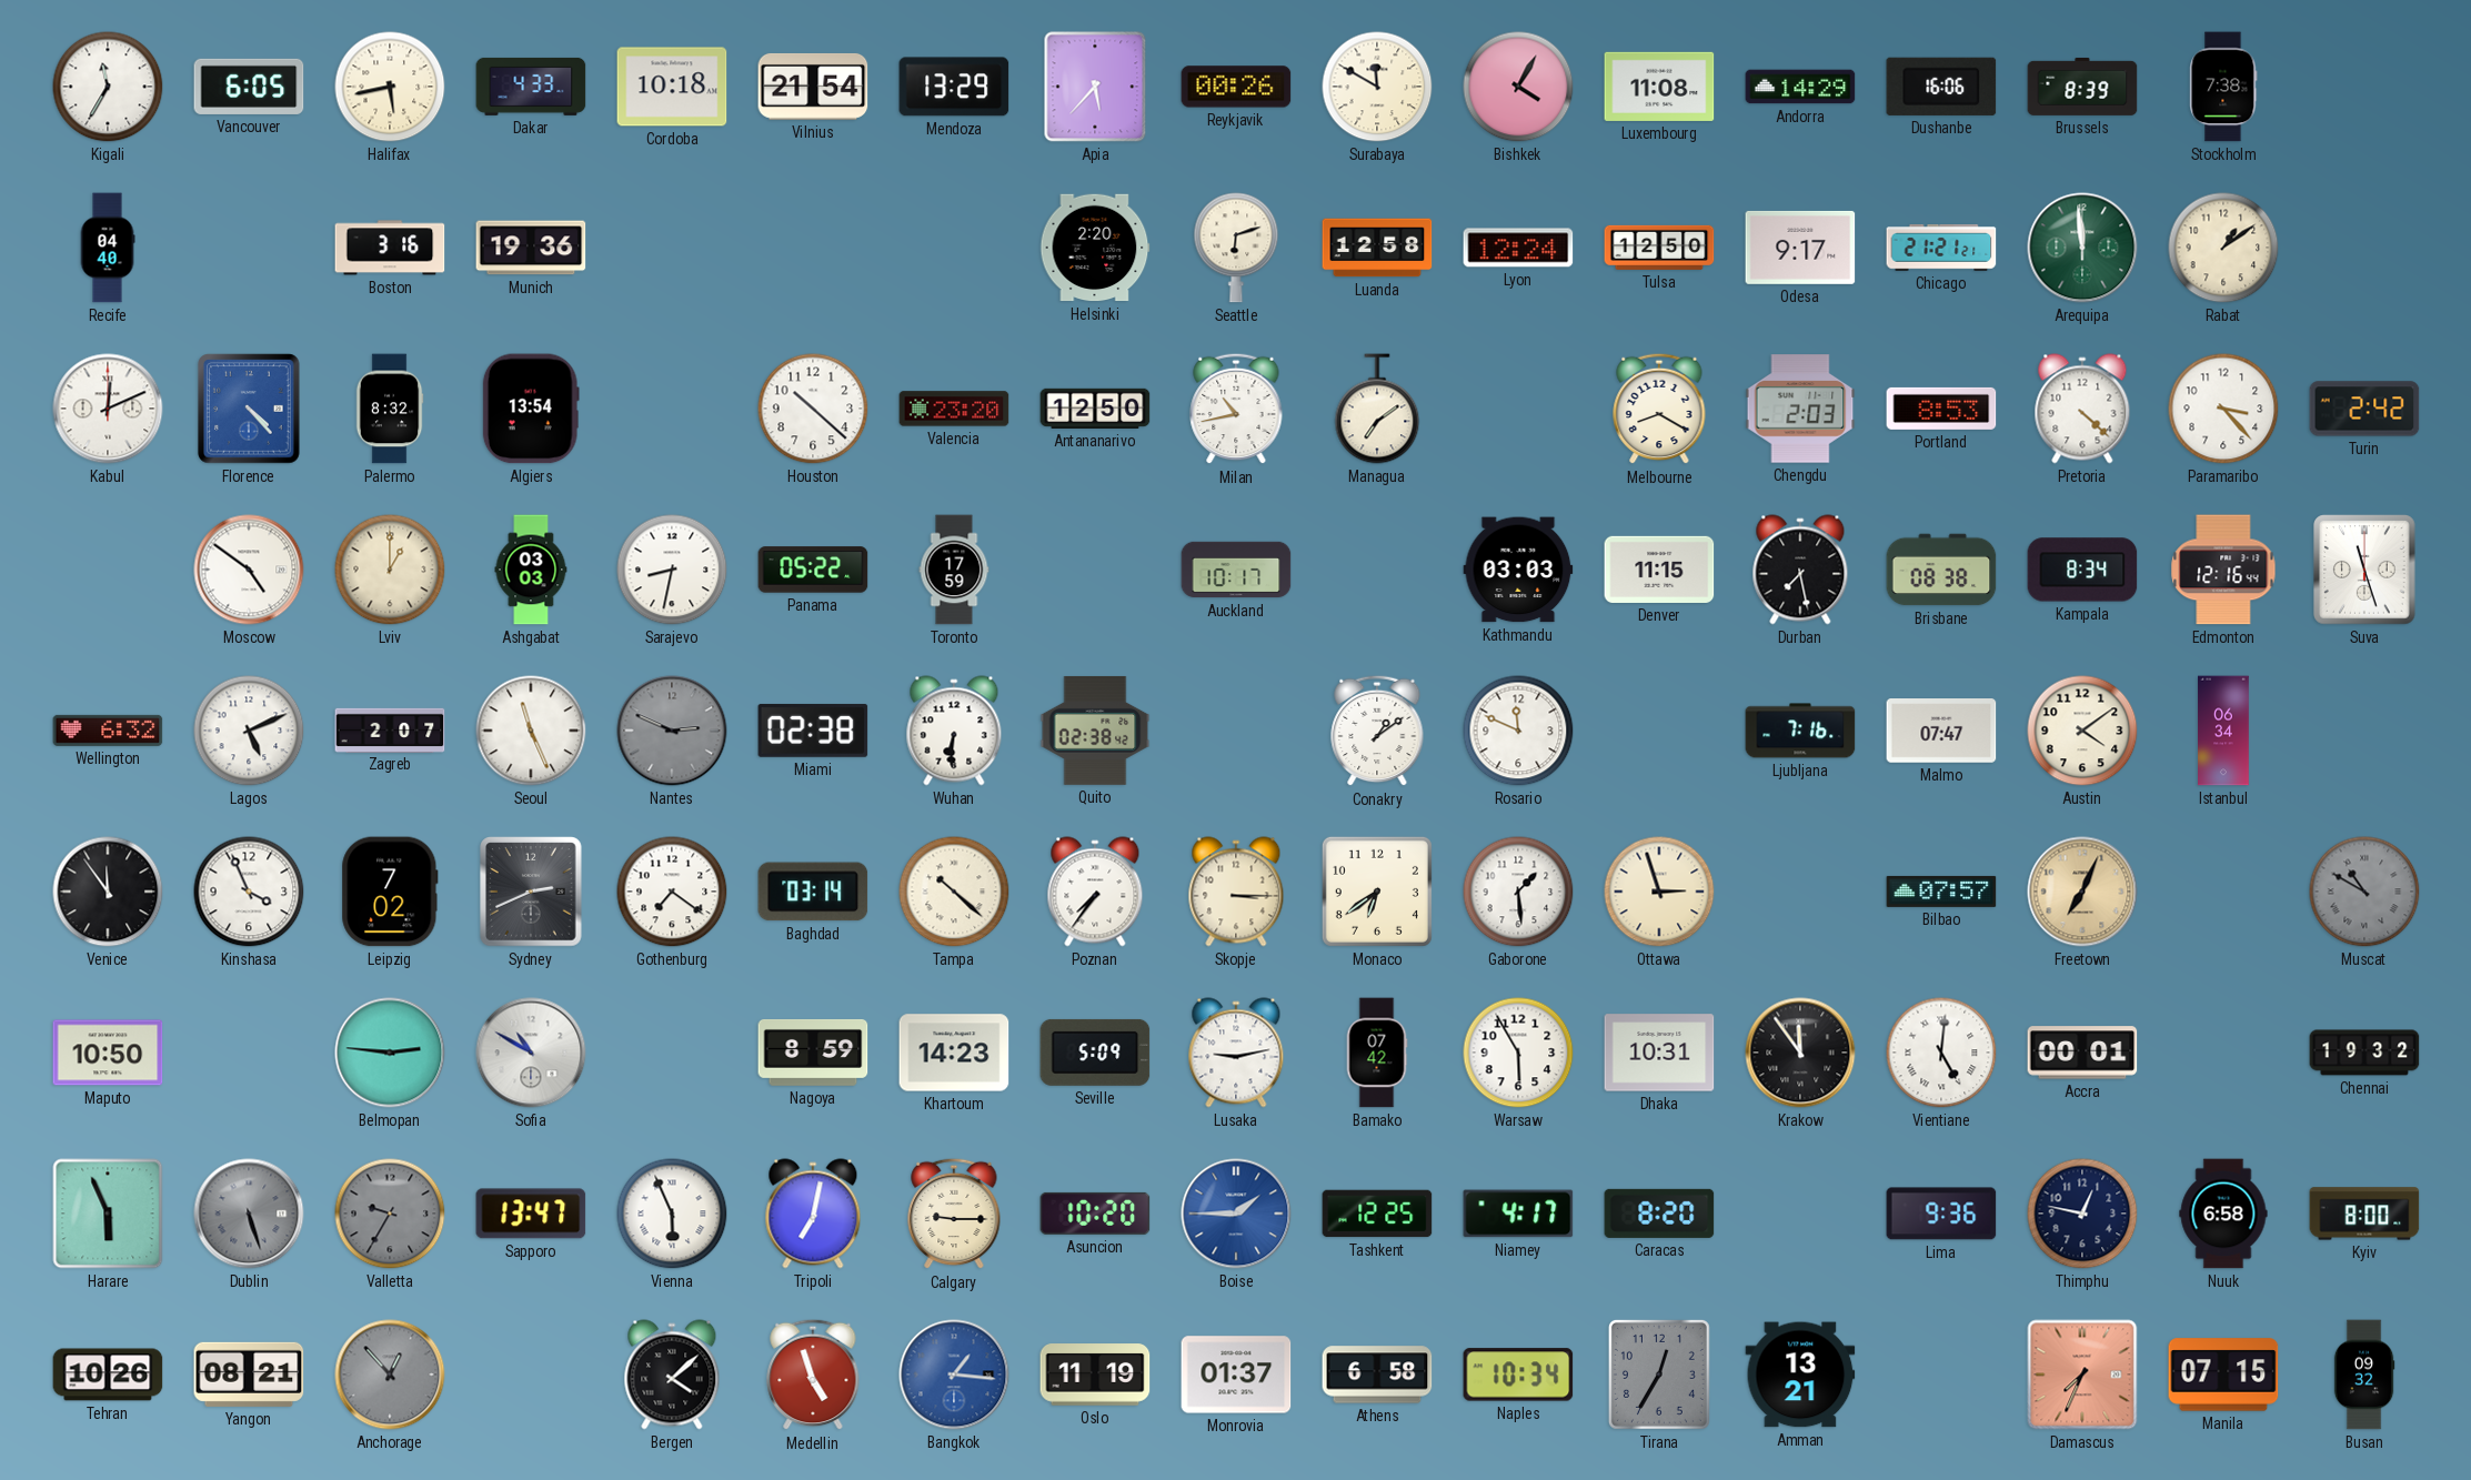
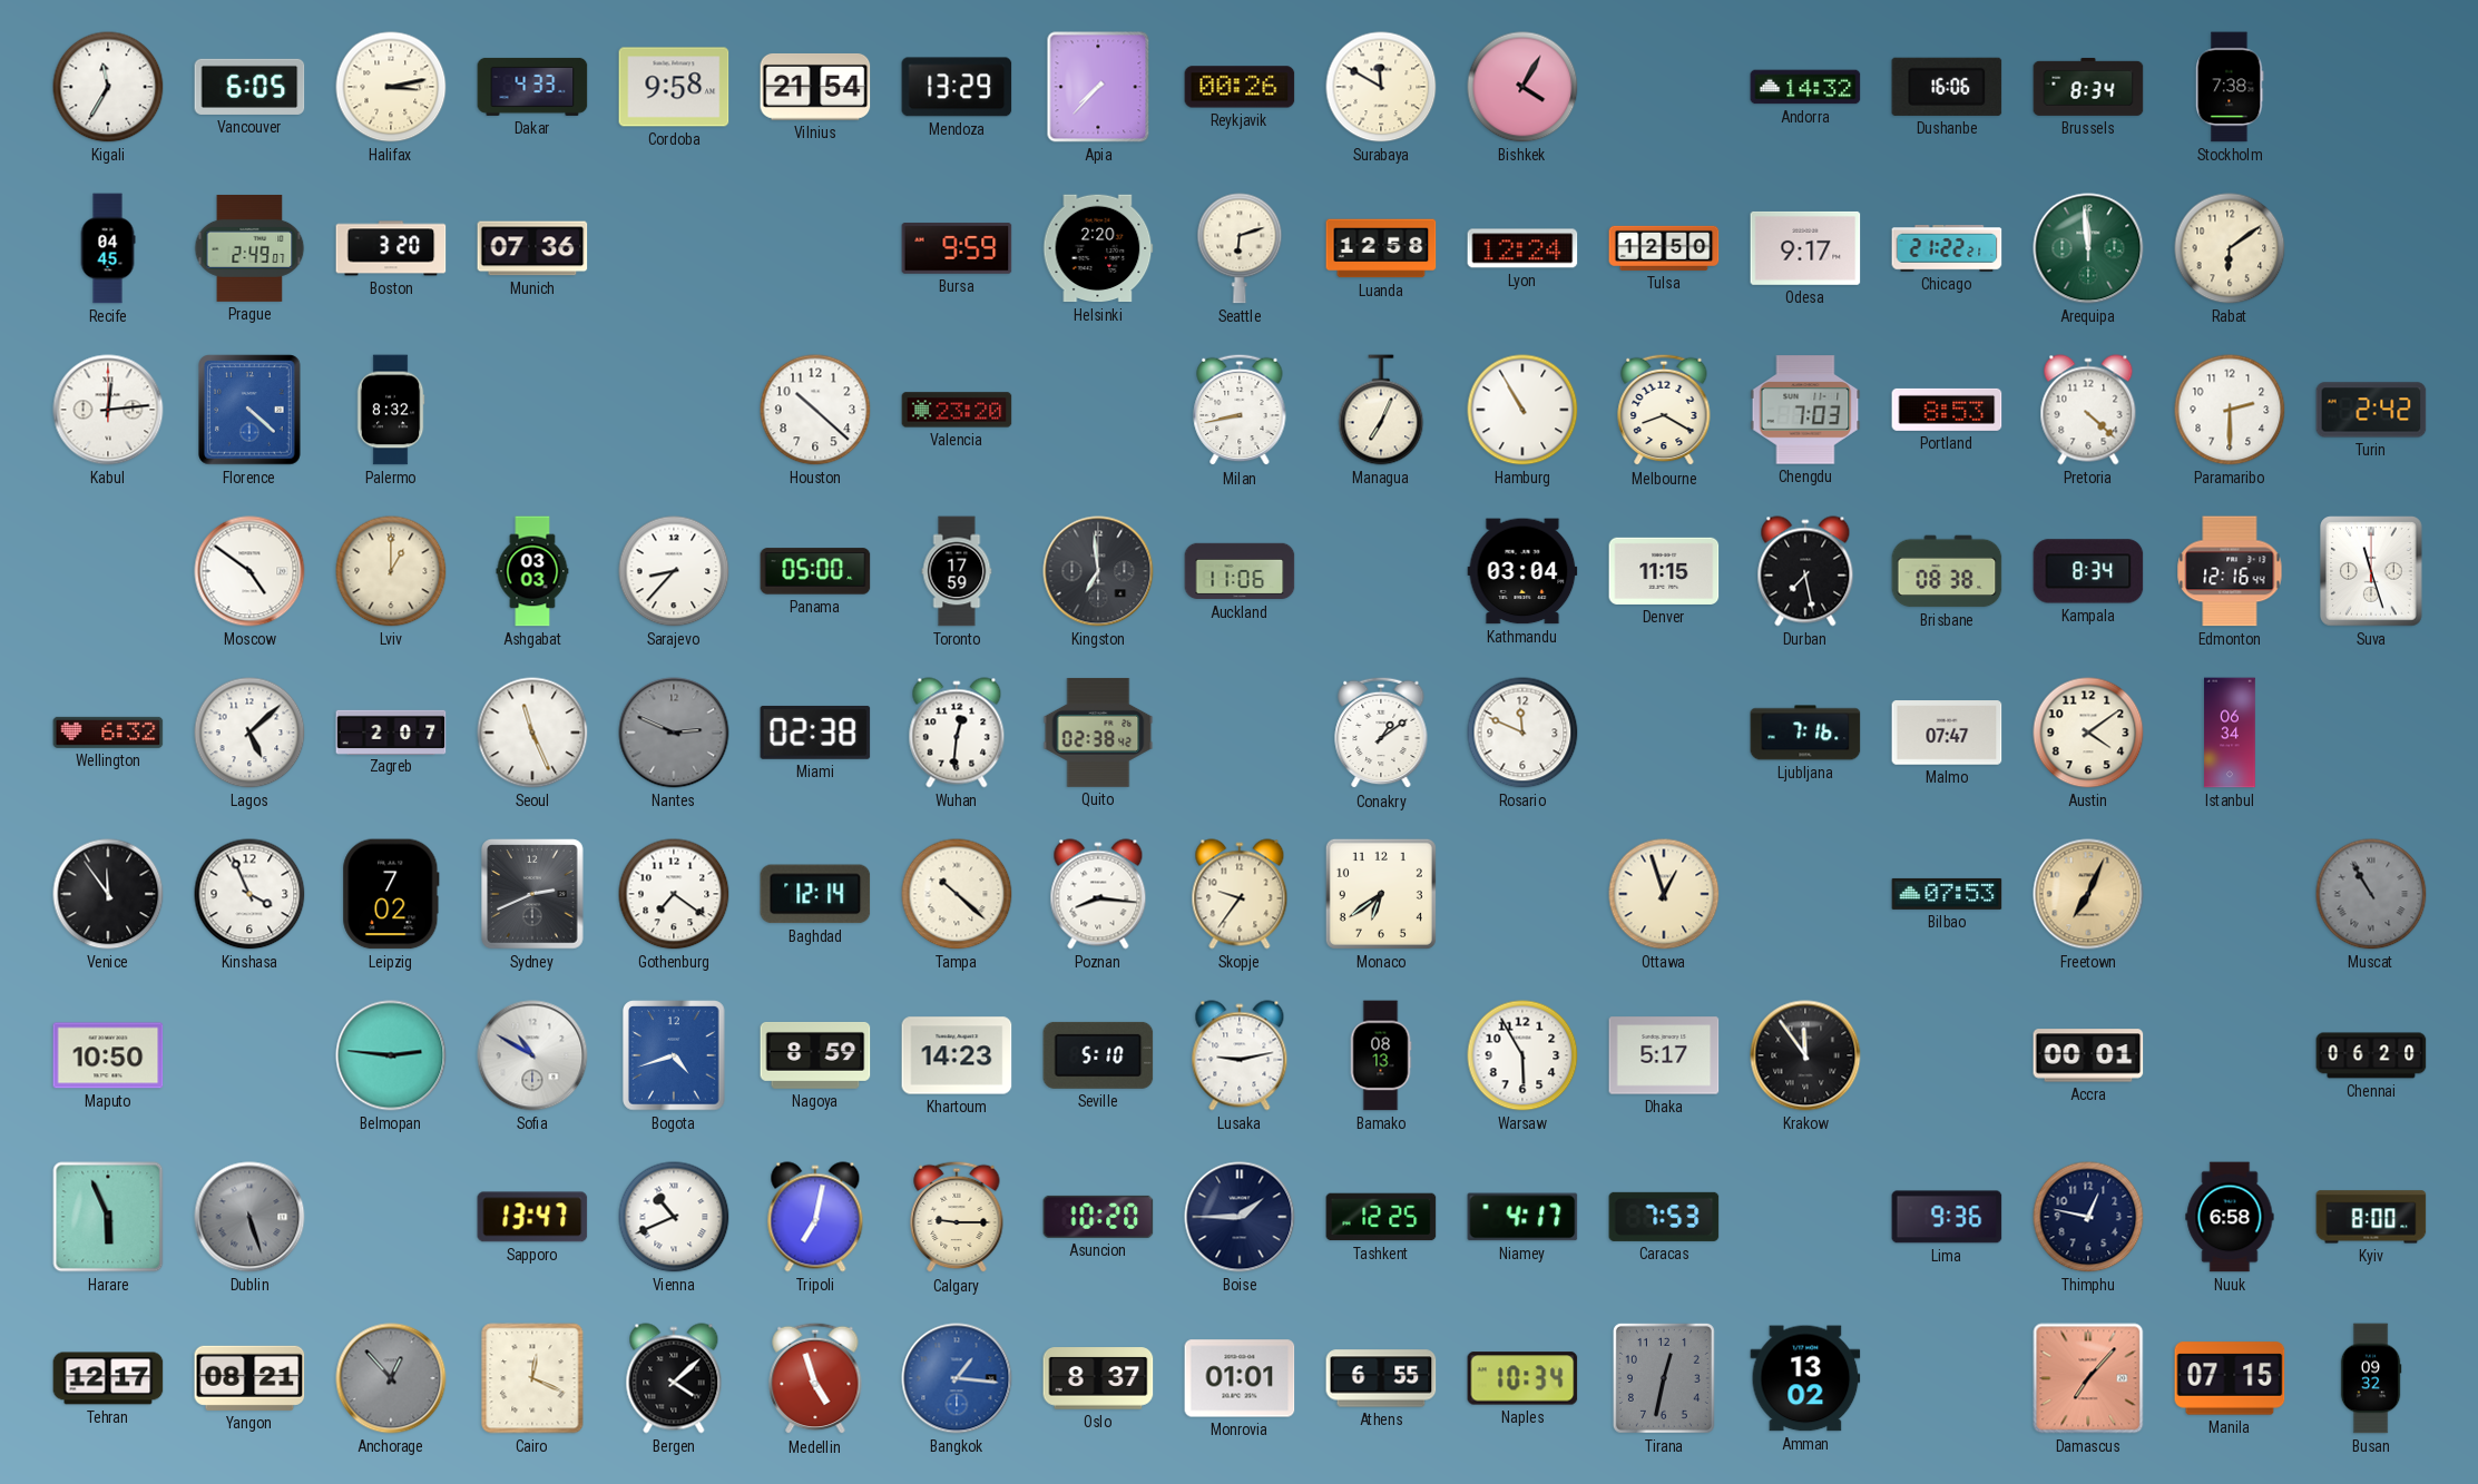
Halifax: 5:43 -> 3:13 (391, 87)
Cordoba: 10:18 -> 9:58 (674, 87)
Apia: 5:37 -> 7:37 (1098, 87)
Luxembourg: 11:08 -> none (1659, 87)
Andorra: 14:29 -> 14:32 (1805, 87)
Brussels: 8:39 -> 8:34 (2088, 87)
Recife: 04:40 -> 04:45 (108, 248)
Prague: none -> 2:49 (249, 248)
Boston: 3:16 -> 3:20 (391, 248)
Munich: 19:36 -> 07:36 (532, 248)
Bursa: none -> 9:59 (957, 248)
Chicago: 21:21 -> 21:22 (1947, 248)
Rabat: 1:09 -> 6:09 (2230, 248)
Kabul: 12:11 -> 12:14 (108, 410)
Florence: 4:23 -> 4:22 (249, 410)
Algiers: 13:54 -> none (531, 409)
Antananarivo: 12:50 -> none (1095, 409)
Milan: 10:43 -> 8:43 (1240, 410)
Managua: 7:09 -> 7:04 (1381, 410)
Hamburg: none -> 10:55 (1522, 410)
Chengdu: 2:03 -> 7:03 (1805, 410)
Paramaribo: 3:23 -> 2:30 (2230, 410)
Sarajevo: 8:32 -> 8:37 (674, 571)
Panama: 05:22 -> 05:00 (815, 571)
Kingston: none -> 6:59 (1098, 571)
Auckland: 10:17 -> 11:06 (1240, 571)
Kathmandu: 03:03 -> 03:04 (1522, 571)
Lagos: 5:11 -> 5:08 (249, 733)
Wuhan: 6:31 -> 12:31 (957, 733)
Baghdad: 03:14 -> 12:14 (815, 894)
Poznan: 7:36 -> 8:16 (1098, 894)
Skopje: 3:15 -> 9:36 (1240, 894)
Gaborone: 1:29 -> none (1518, 892)
Ottawa: 2:57 -> 12:57 (1664, 894)
Bilbao: 07:57 -> 07:53 (1947, 894)
Muscat: 10:50 -> 10:55 (2371, 894)
Bogota: none -> 4:42 (674, 1055)
Seville: 5:09 -> 5:10 (1098, 1055)
Bamako: 07:42 -> 08:13 (1381, 1055)
Dhaka: 10:31 -> 5:17 (1664, 1055)
Vientiane: 5:01 -> none (1941, 1053)
Chennai: 19:32 -> 06:20 (2371, 1055)
Valletta: 9:35 -> none (390, 1214)
Vienna: 5:56 -> 10:41 (674, 1217)
Boise dial: blue -> navy (1240, 1217)
Caracas: 8:20 -> 7:53 (1664, 1217)
Tehran: 10:26 -> 12:17 (108, 1378)
Cairo: none -> 12:19 (532, 1378)
Oslo: 11:19 -> 8:37 (1098, 1378)
Monrovia: 01:37 -> 01:01 (1240, 1378)
Athens: 6:58 -> 6:55 (1381, 1378)
Tirana: 12:35 -> 12:32 (1664, 1378)
Amman: 13:21 -> 13:02 (1805, 1378)
Damascus: 7:34 -> 7:07 (2088, 1378)
